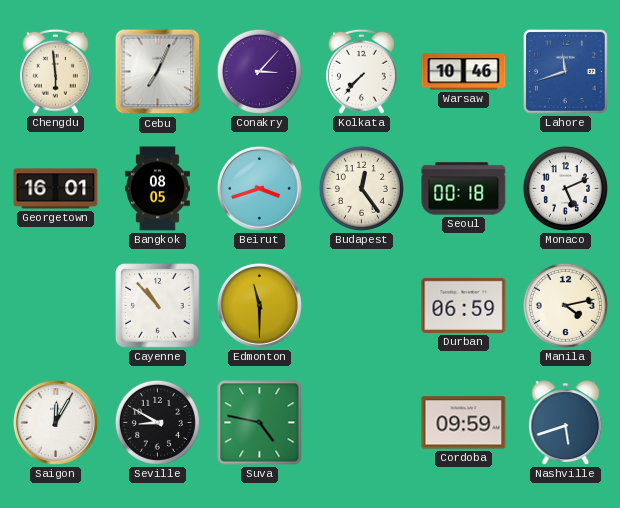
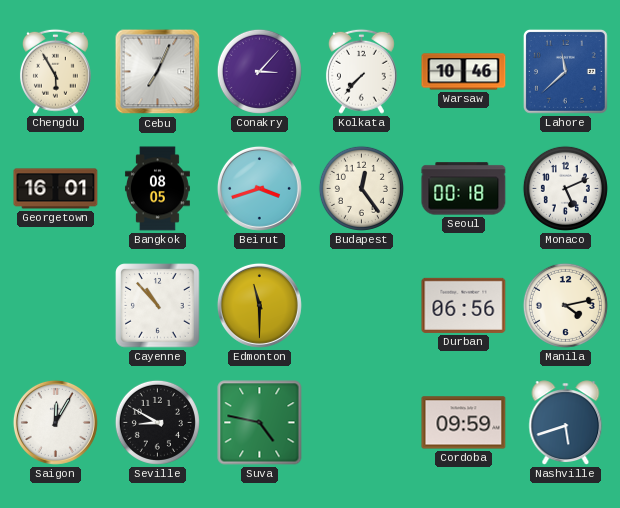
Chengdu: 5:59 -> 5:55 (55, 71)
Lahore: 11:42 -> 11:38 (565, 71)
Durban: 06:59 -> 06:56 (464, 305)
